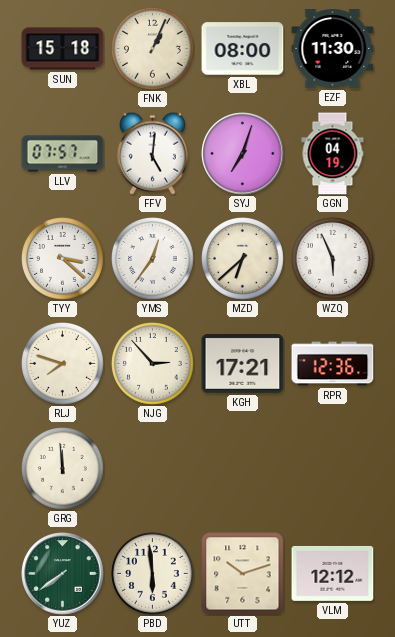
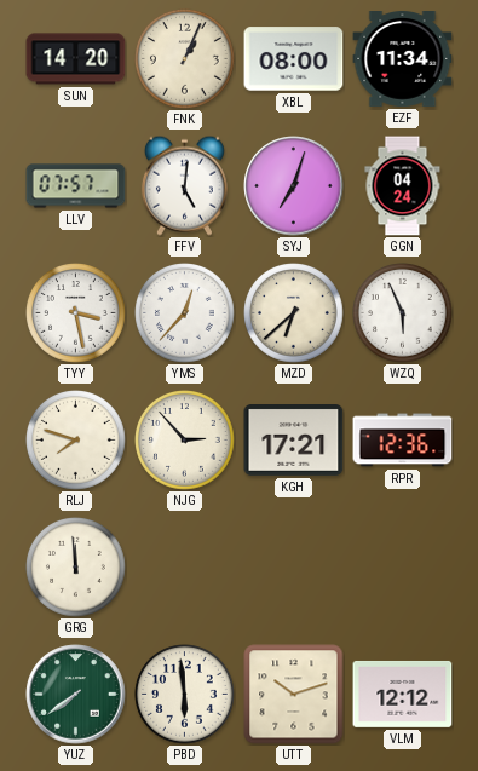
SUN: 15:18 -> 14:20 (76, 59)
EZF: 11:30 -> 11:34 (403, 59)
GGN: 04:19 -> 04:24 (403, 186)
TYY: 3:22 -> 3:28 (76, 313)
YMS: 12:36 -> 12:37 (185, 313)
